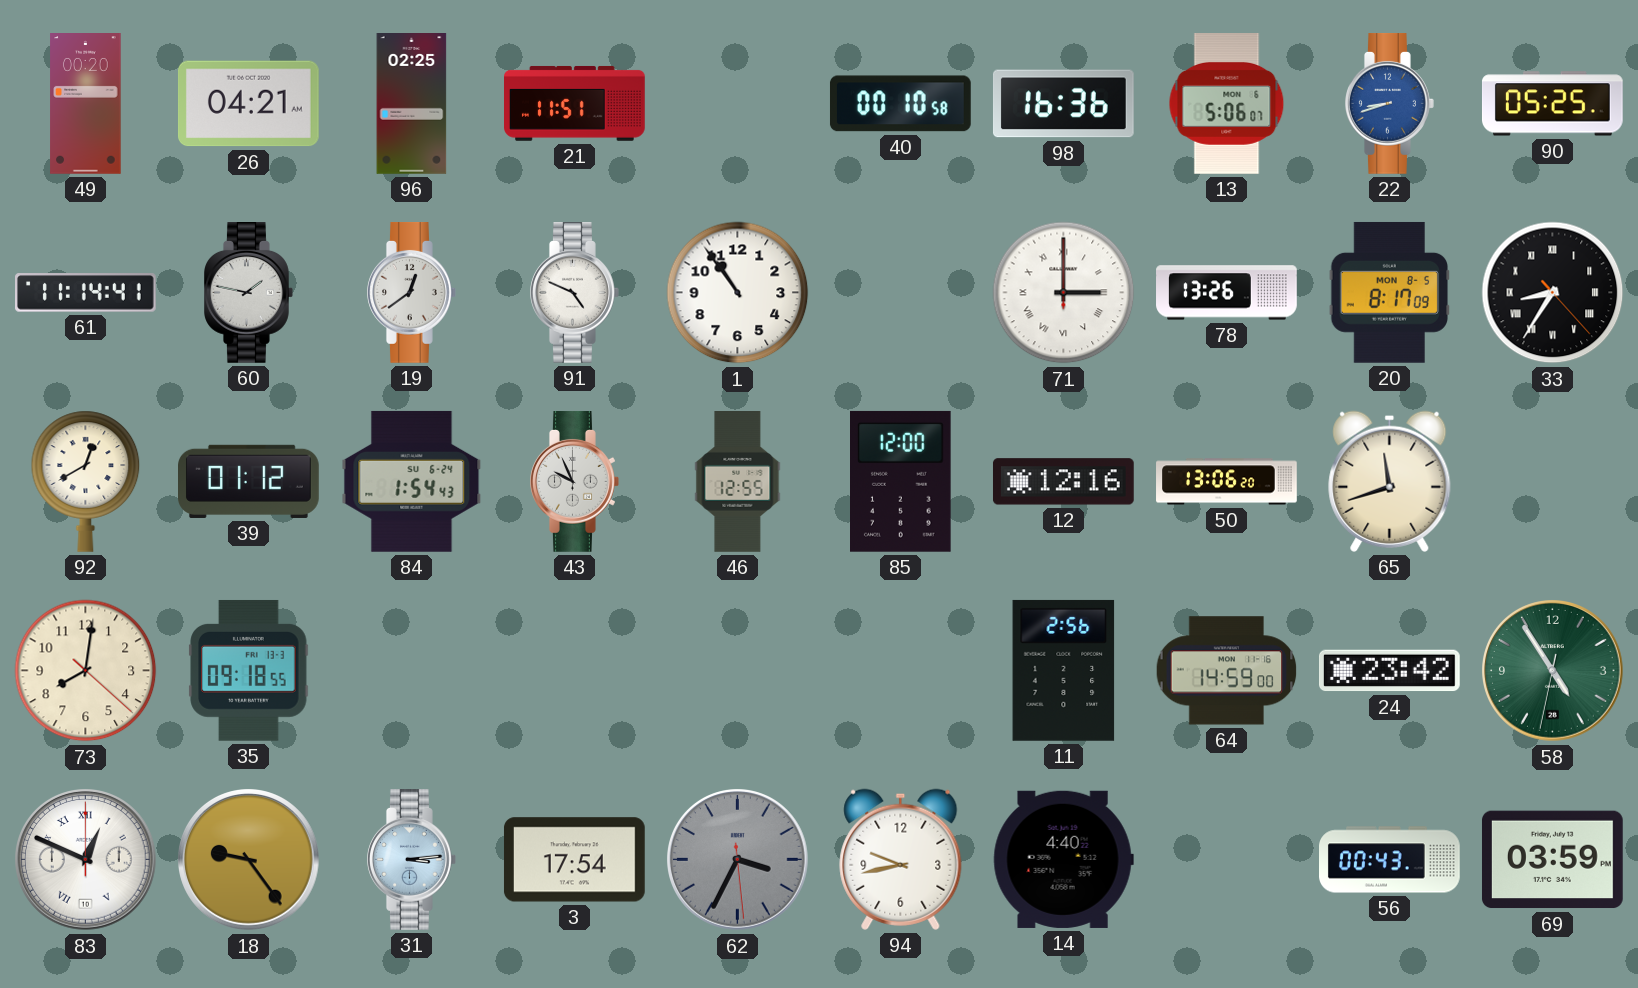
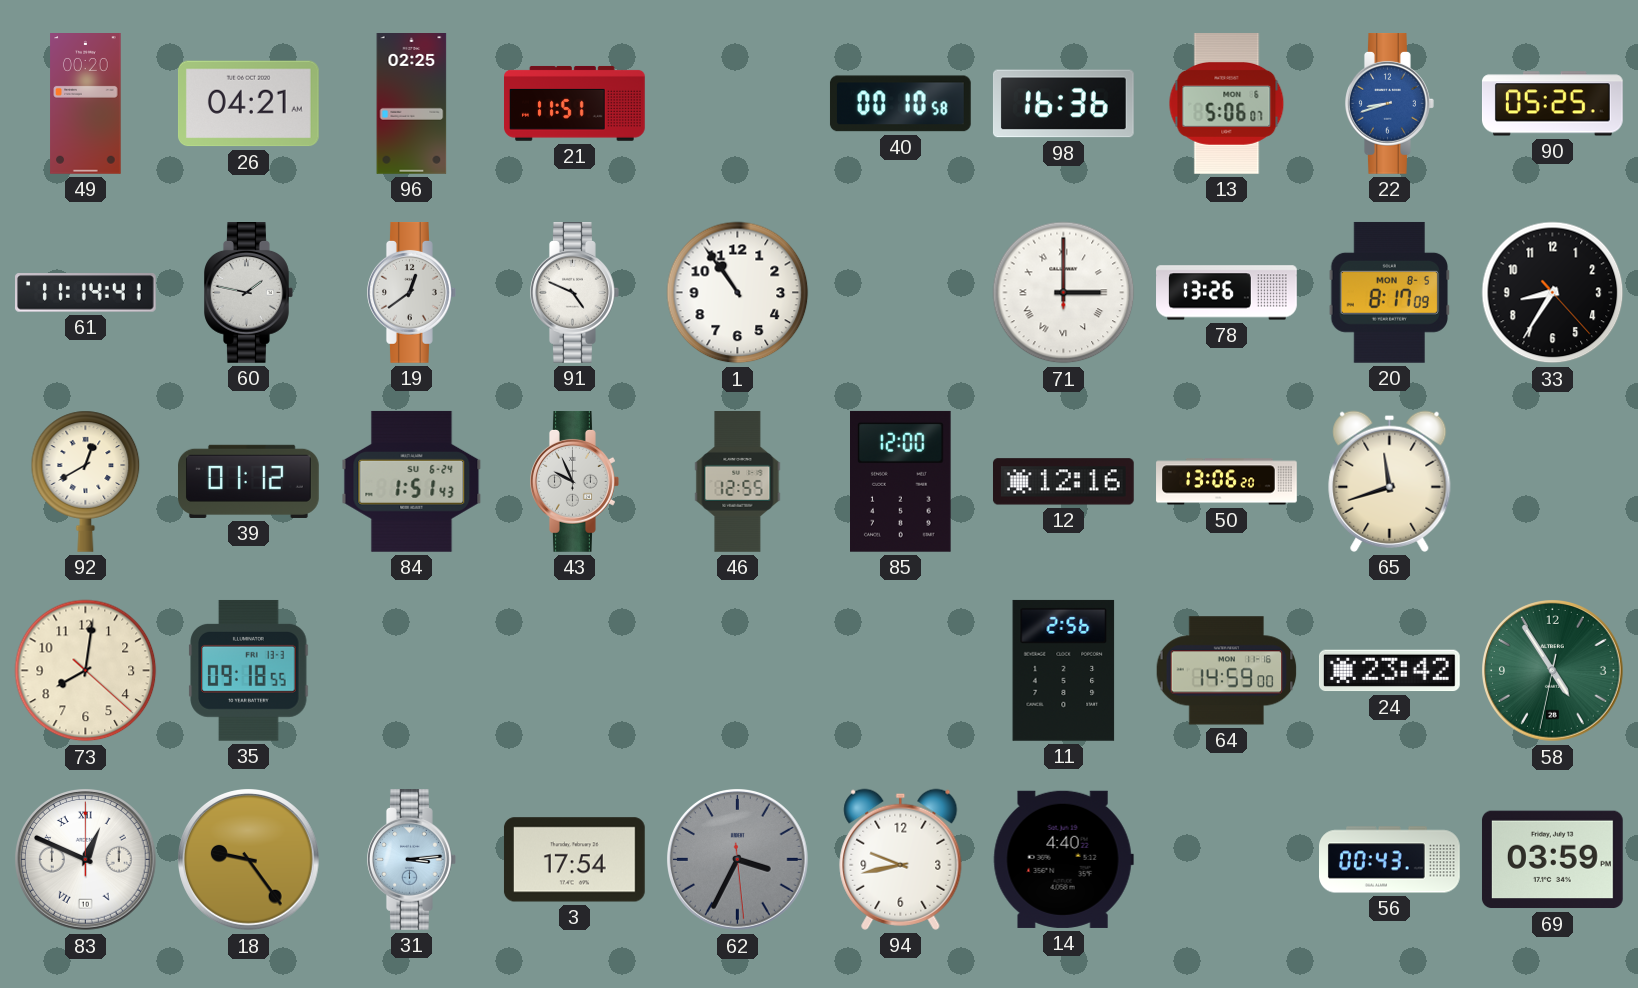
33 numerals: Roman -> Arabic (1553, 293)
84: 1:54 -> 1:51 (412, 481)
